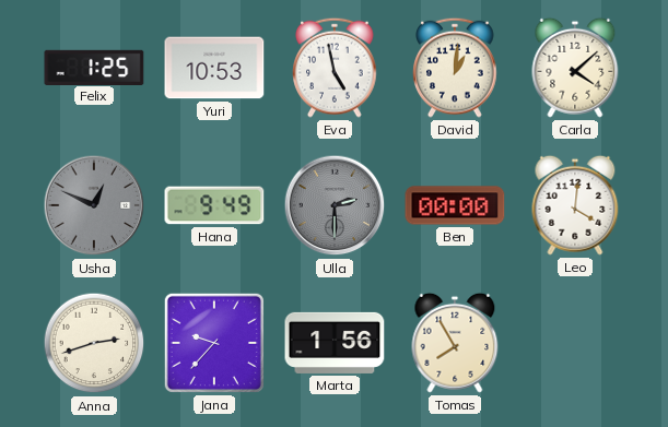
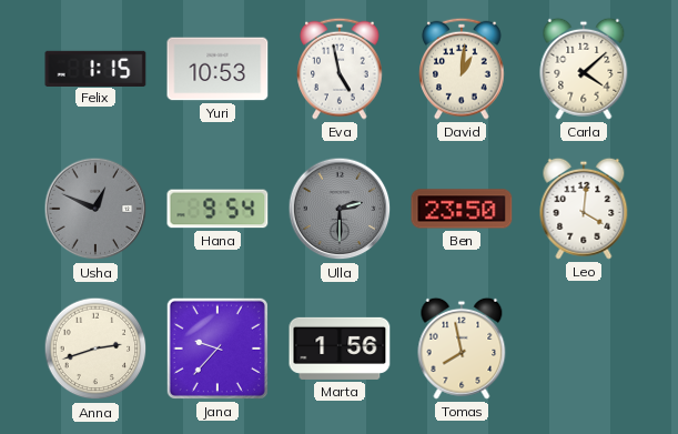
Felix: 1:25 -> 1:15 (95, 68)
Hana: 9:49 -> 9:54 (217, 209)
Ben: 00:00 -> 23:50 (462, 209)
Tomas: 7:55 -> 7:58 (462, 349)
